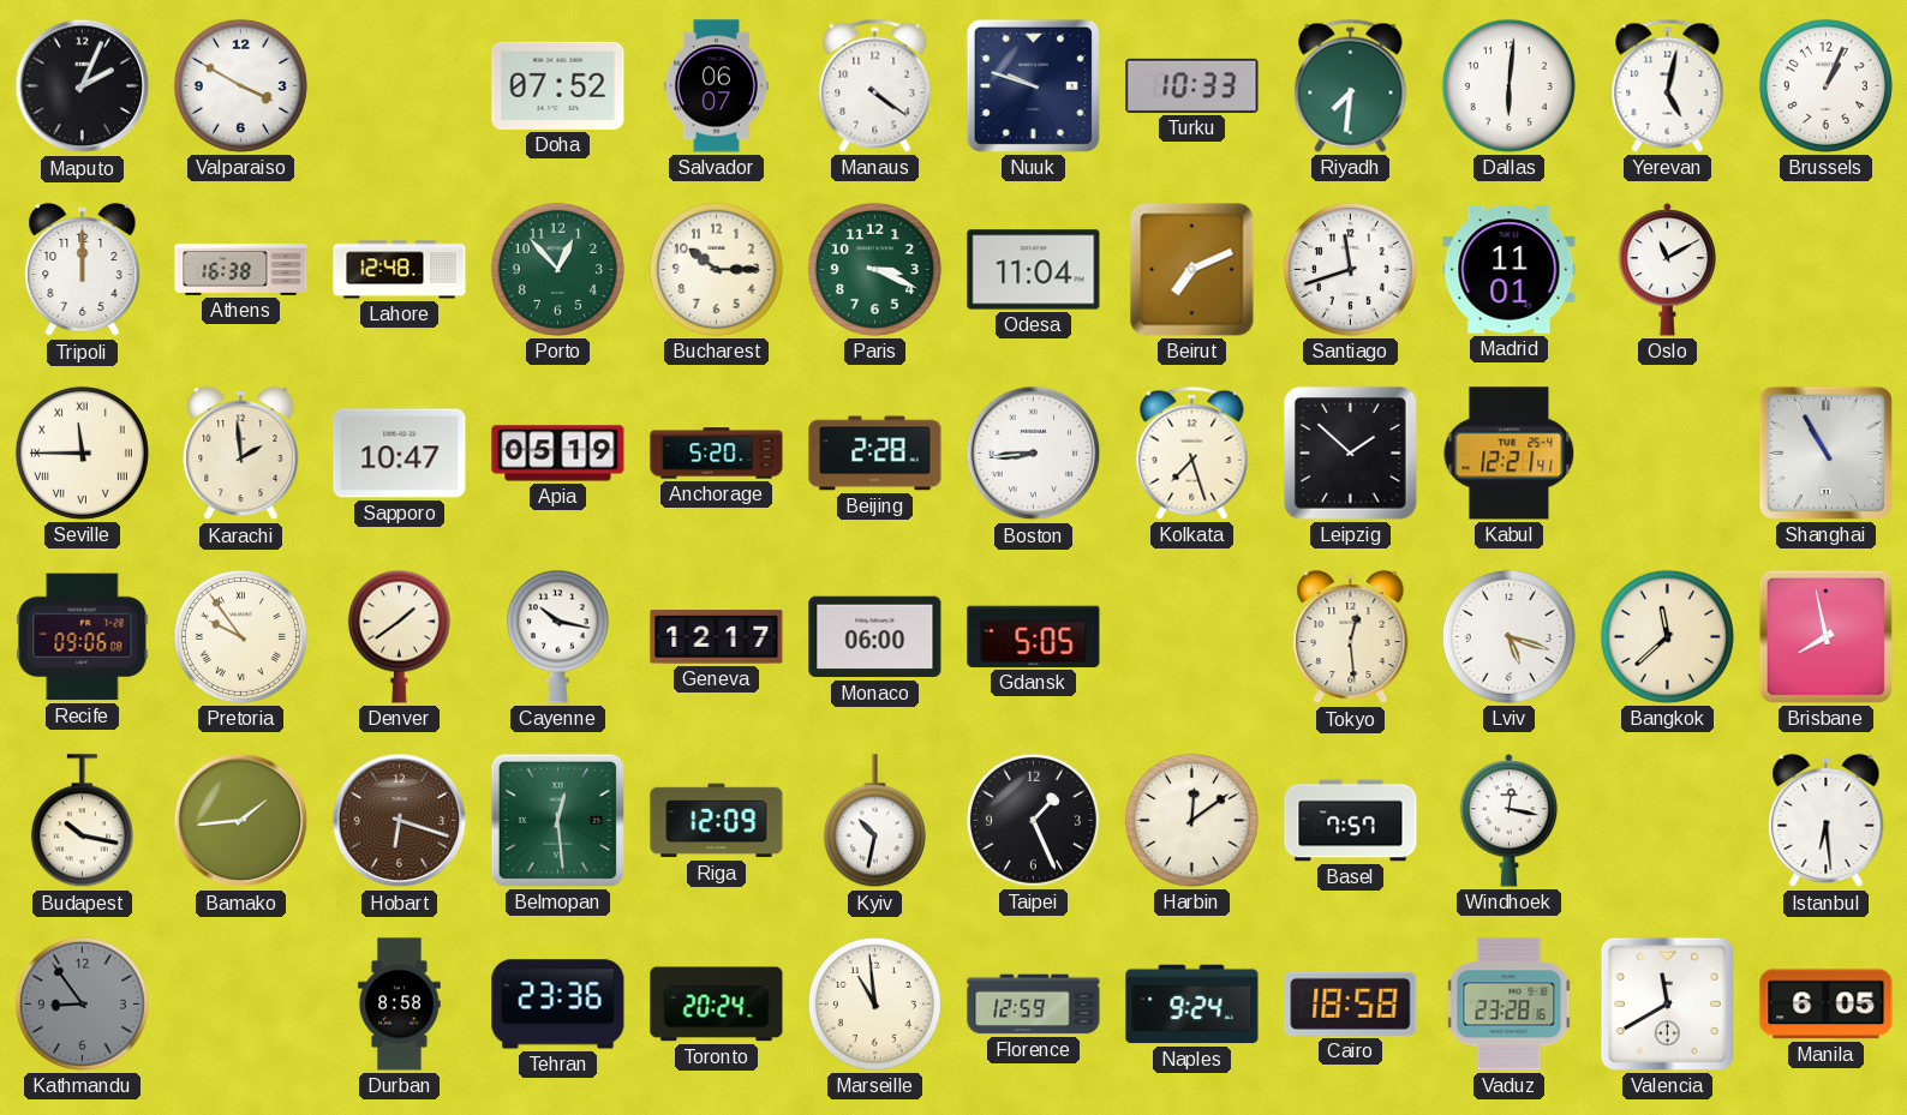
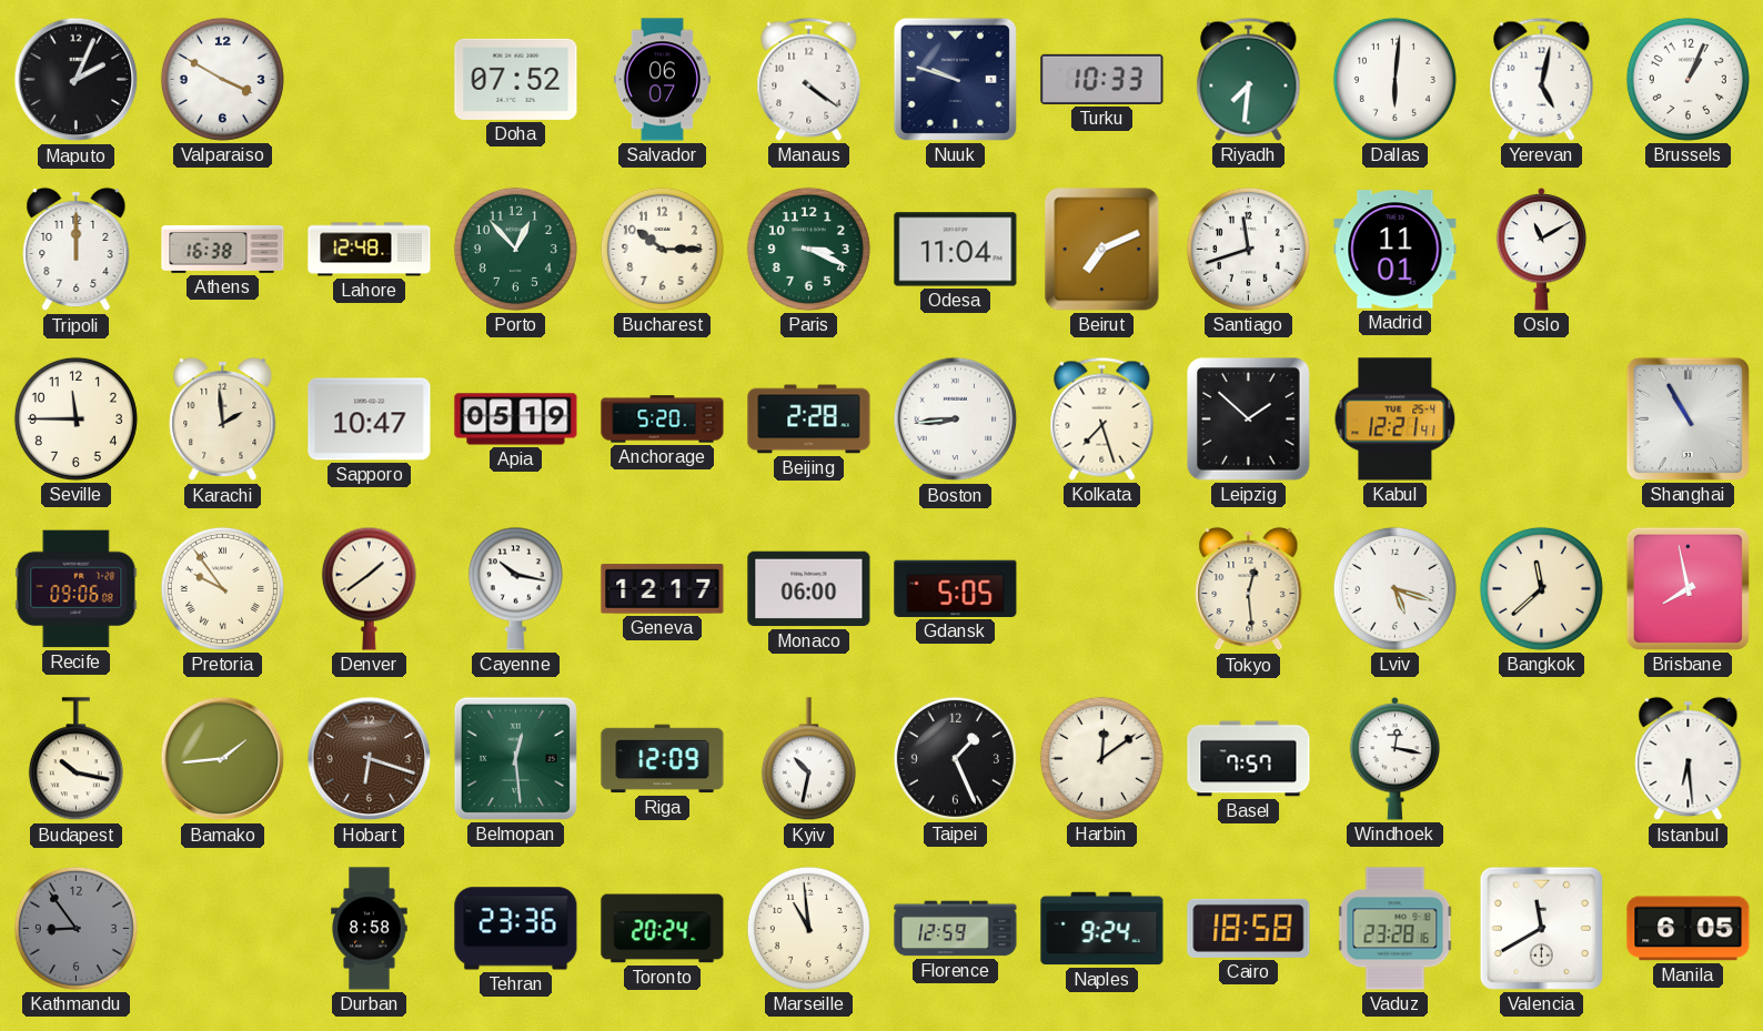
Seville numerals: Roman -> Arabic (75, 418)
